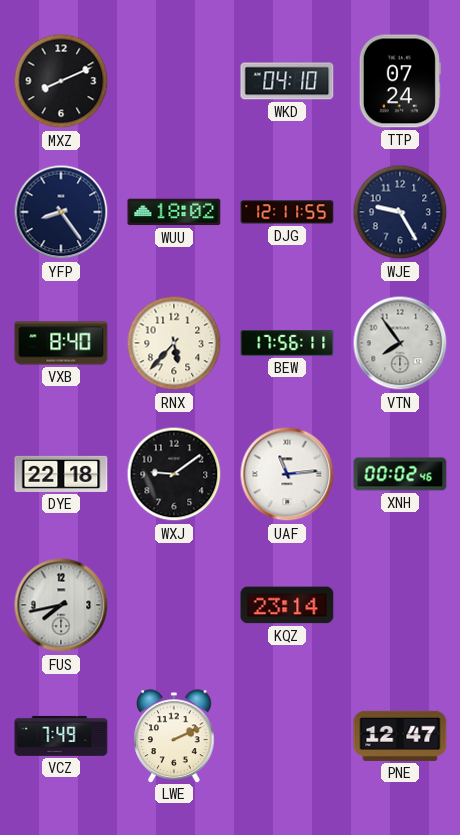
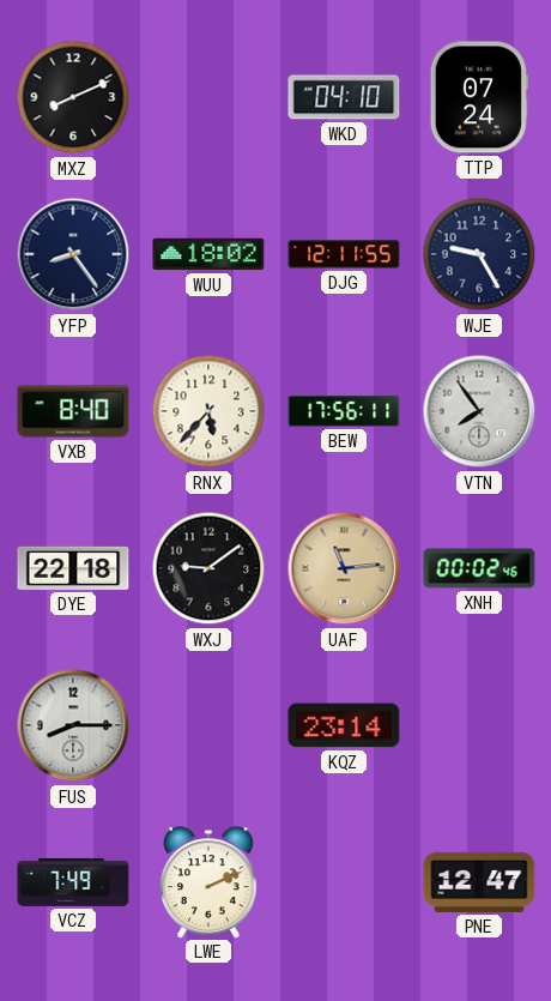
UAF dial: white -> champagne (344, 568)
FUS: 7:43 -> 8:15 (73, 725)
